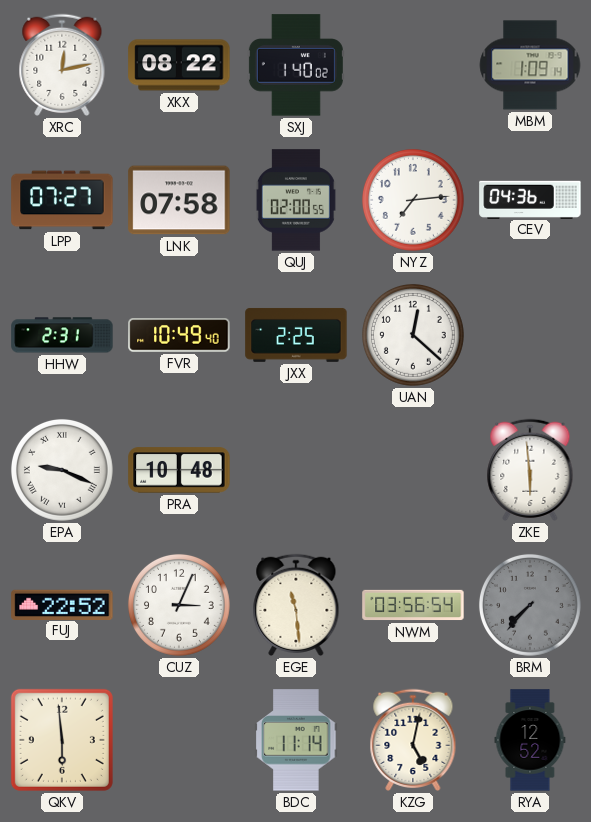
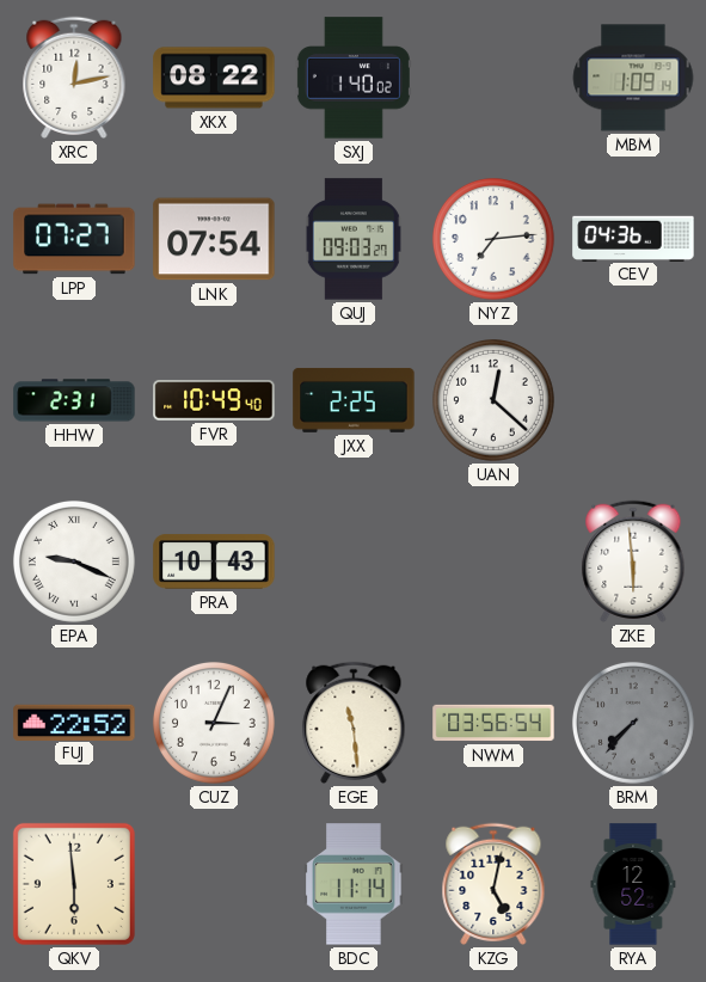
LNK: 07:58 -> 07:54 (214, 239)
QUJ: 02:00 -> 09:03 (354, 239)
PRA: 10:48 -> 10:43 (214, 561)
